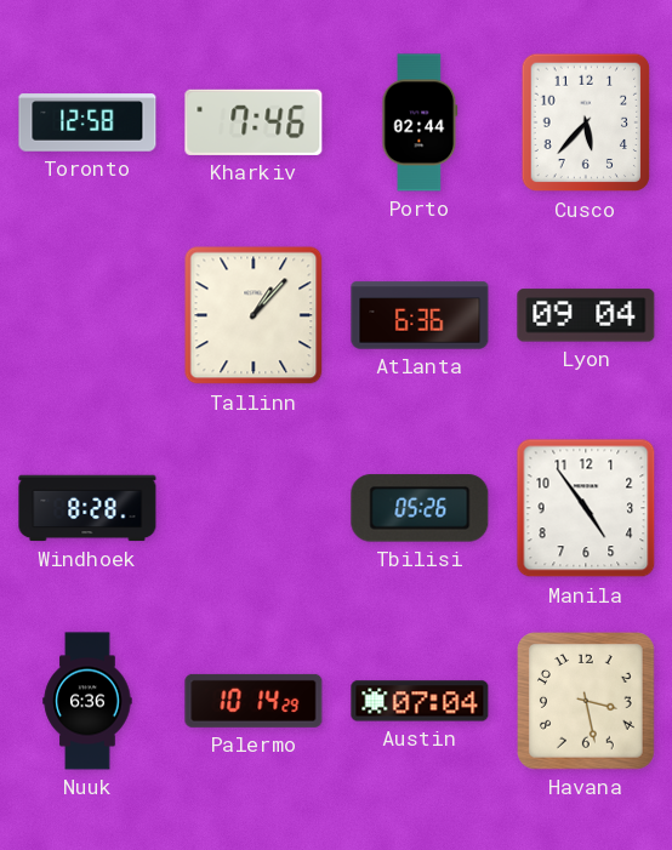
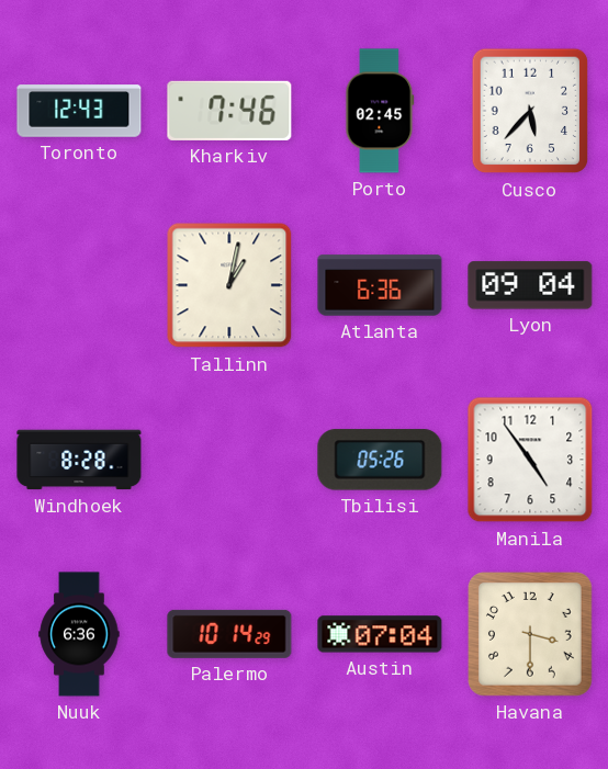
Toronto: 12:58 -> 12:43 (79, 111)
Porto: 02:44 -> 02:45 (380, 111)
Tallinn: 1:07 -> 1:02 (229, 285)
Havana: 3:28 -> 3:30 (531, 635)
